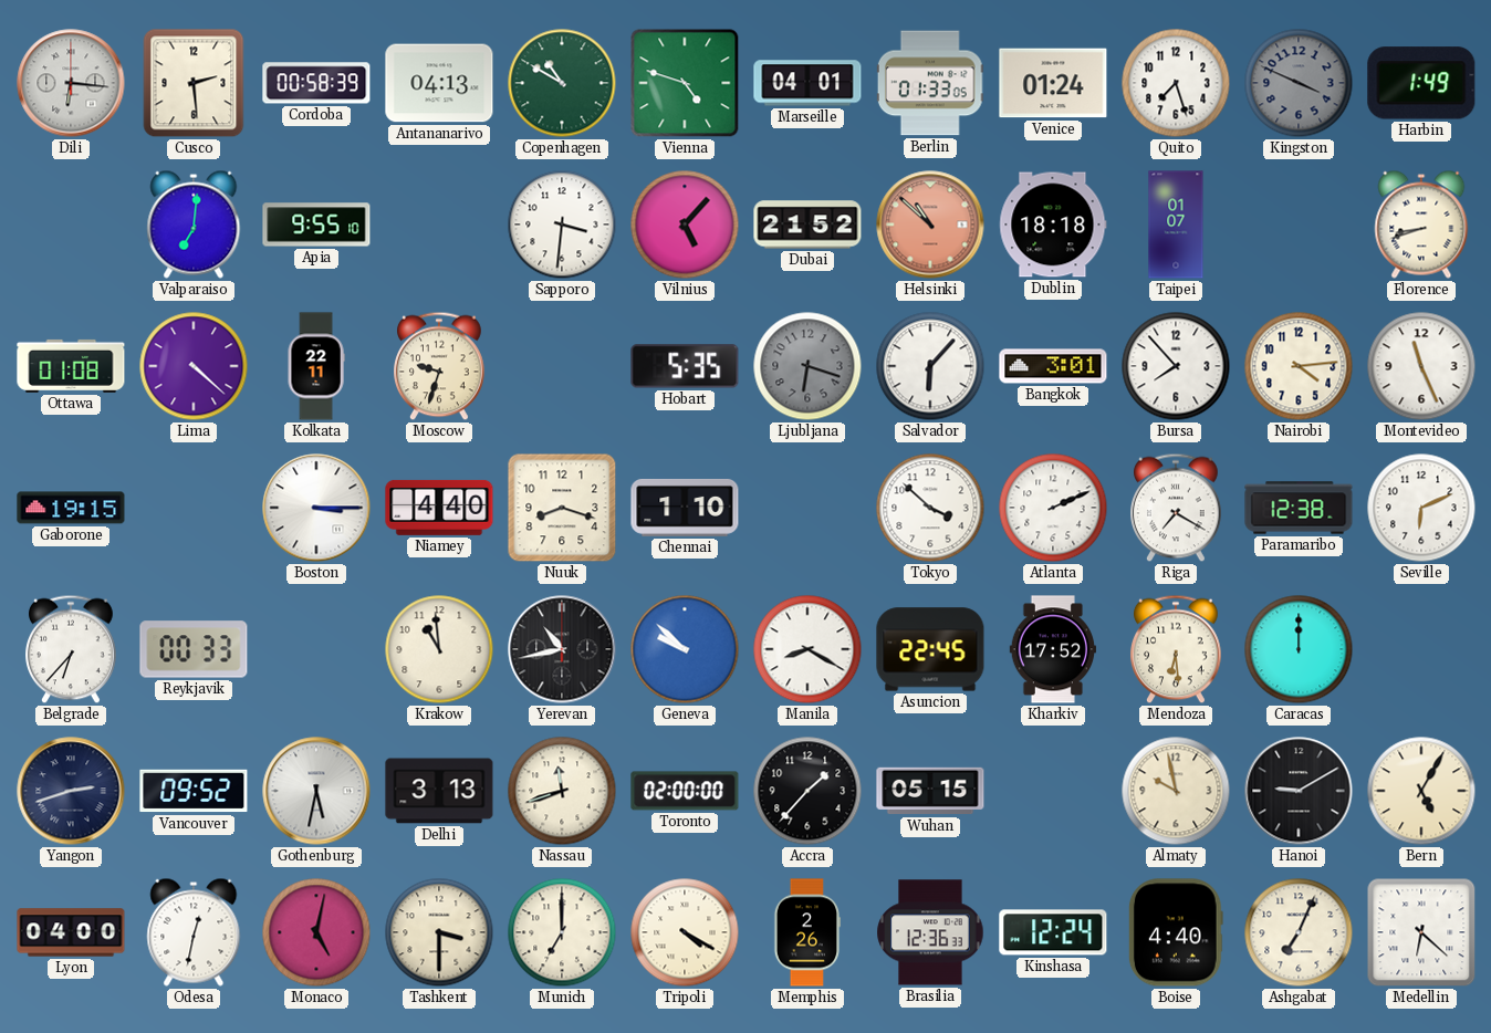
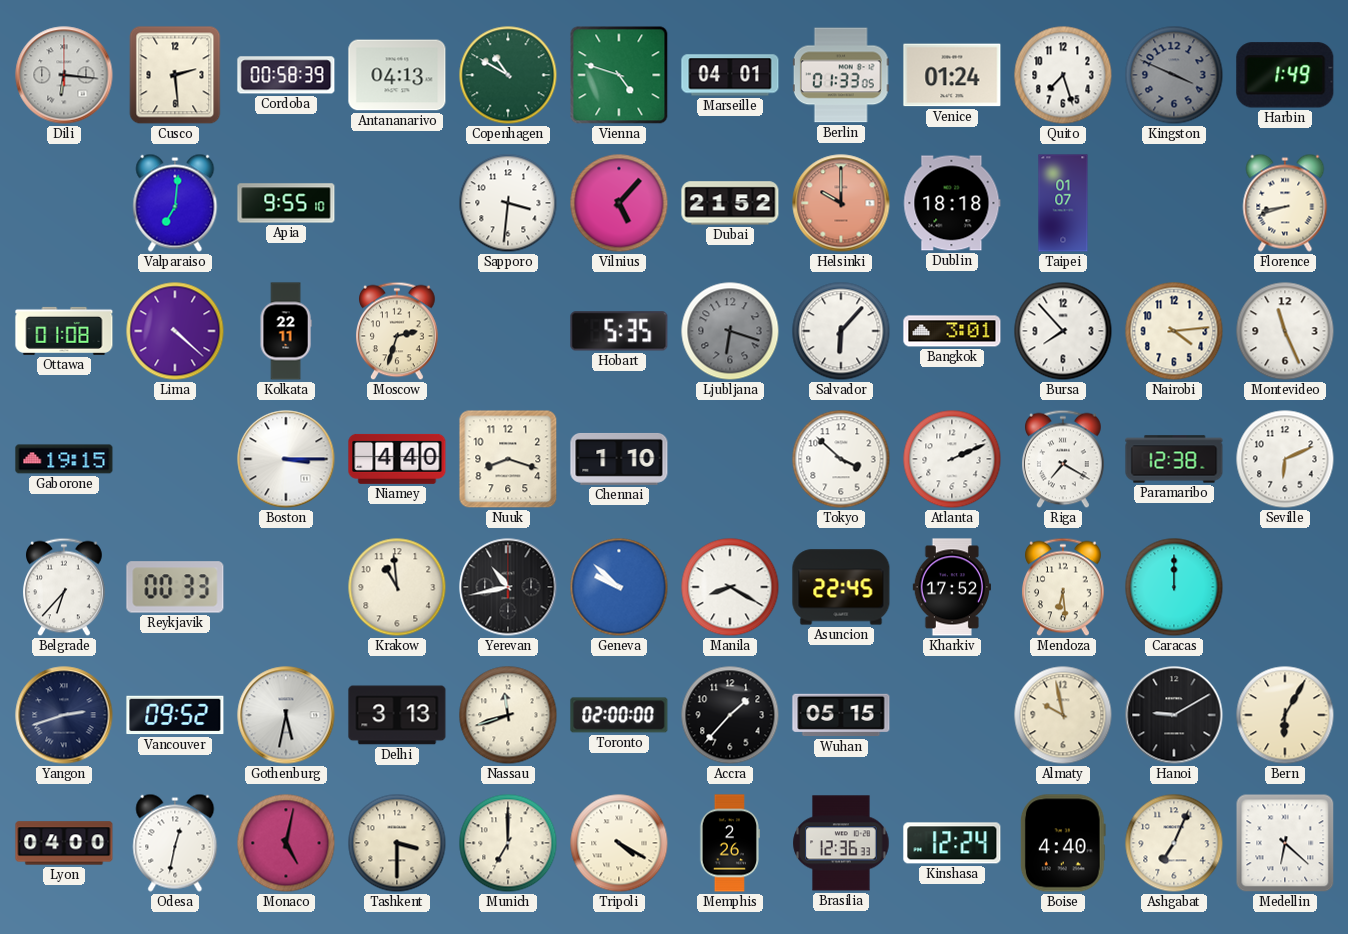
Helsinki: 10:52 -> 10:00 (841, 203)
Moscow: 9:33 -> 2:33 (398, 331)
Bern: 5:05 -> 6:05 (1285, 715)
